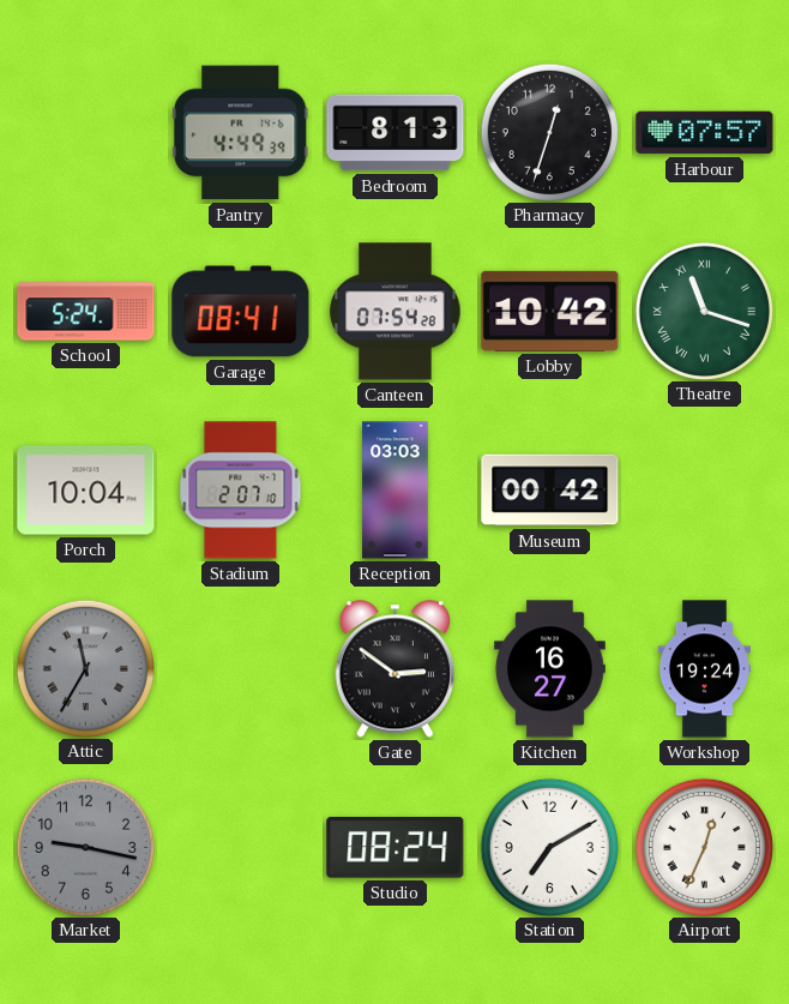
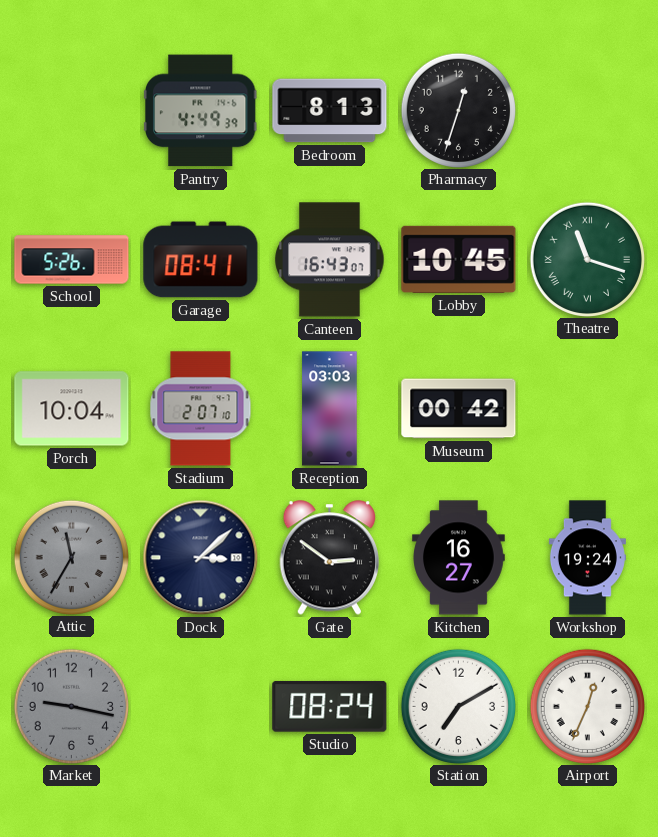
Harbour: 07:57 -> none (705, 133)
School: 5:24 -> 5:26 (72, 260)
Canteen: 07:54 -> 16:43 (330, 260)
Lobby: 10:42 -> 10:45 (459, 259)
Dock: none -> 3:08 (201, 558)
